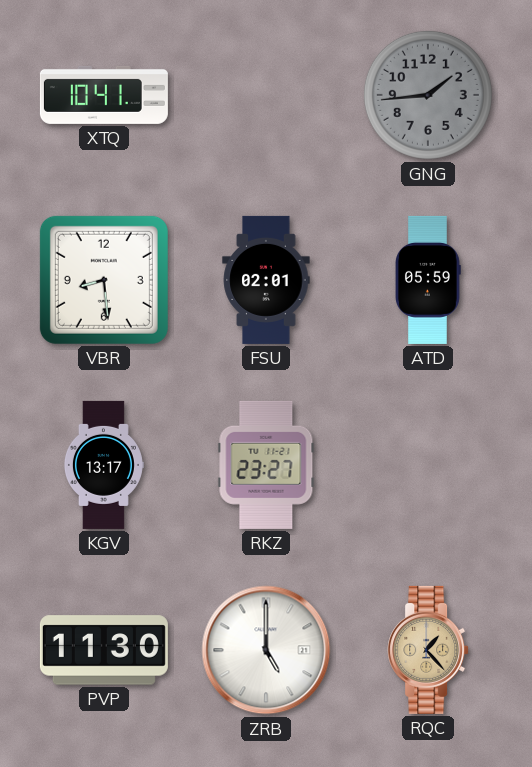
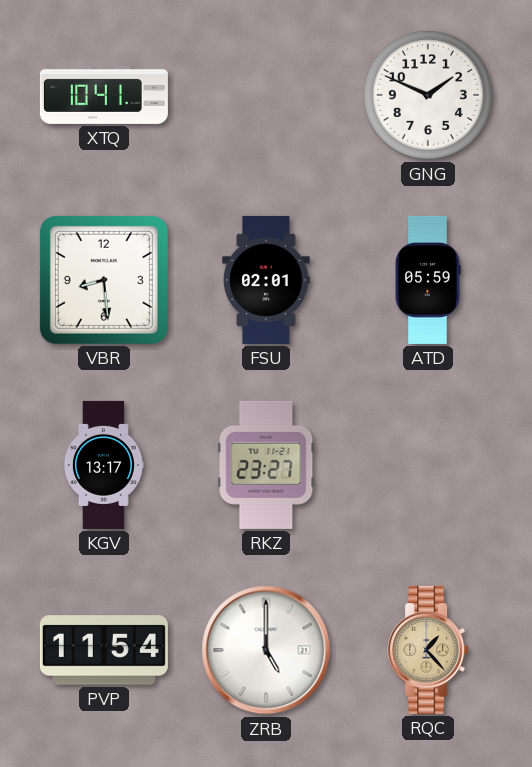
GNG: 1:44 -> 1:49 (428, 95)
GNG dial: grey -> white (428, 95)
PVP: 11:30 -> 11:54 (104, 650)
